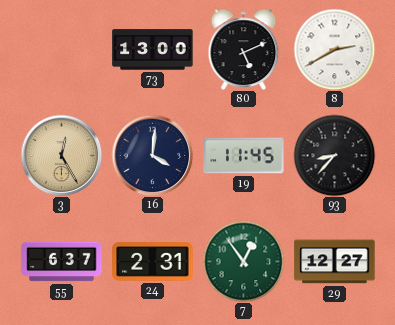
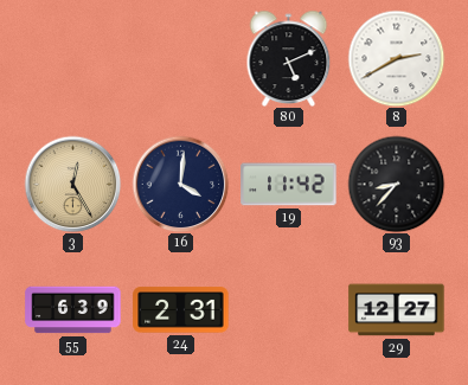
73: 13:00 -> none (153, 50)
19: 11:45 -> 11:42 (289, 185)
55: 6:37 -> 6:39 (73, 310)
7: 12:54 -> none (243, 261)
